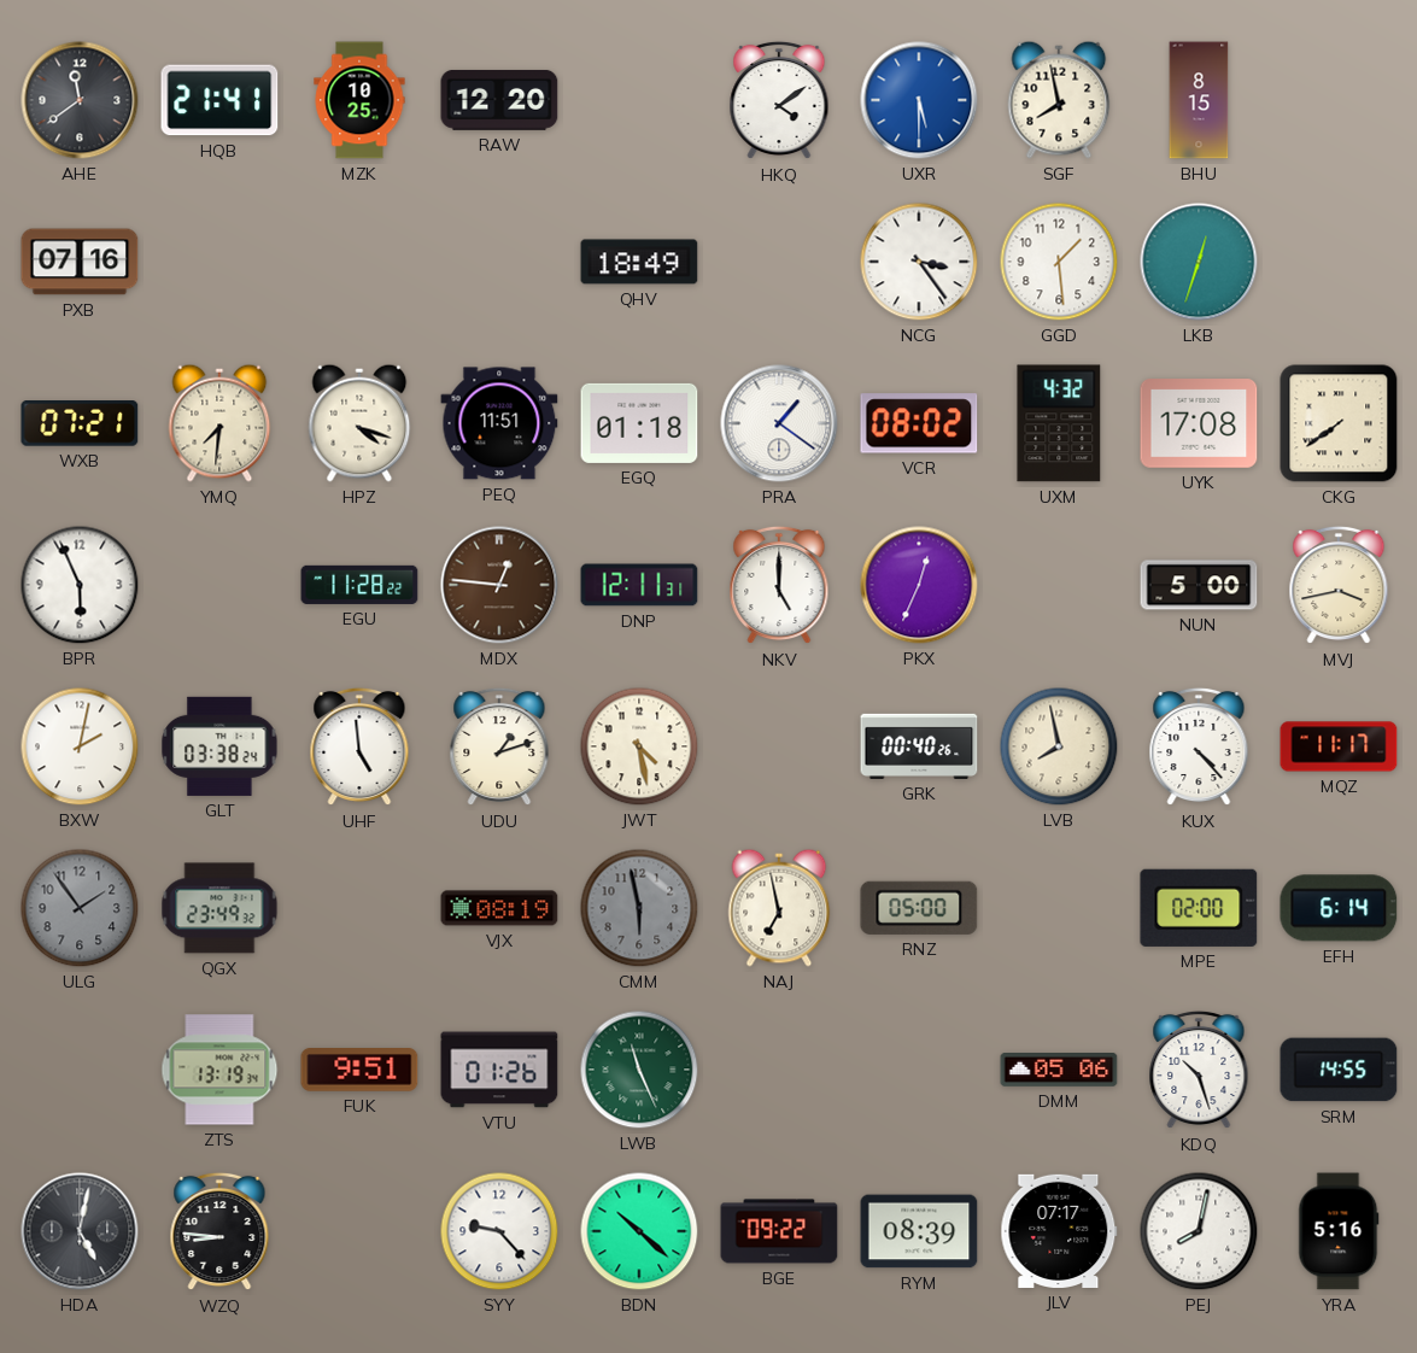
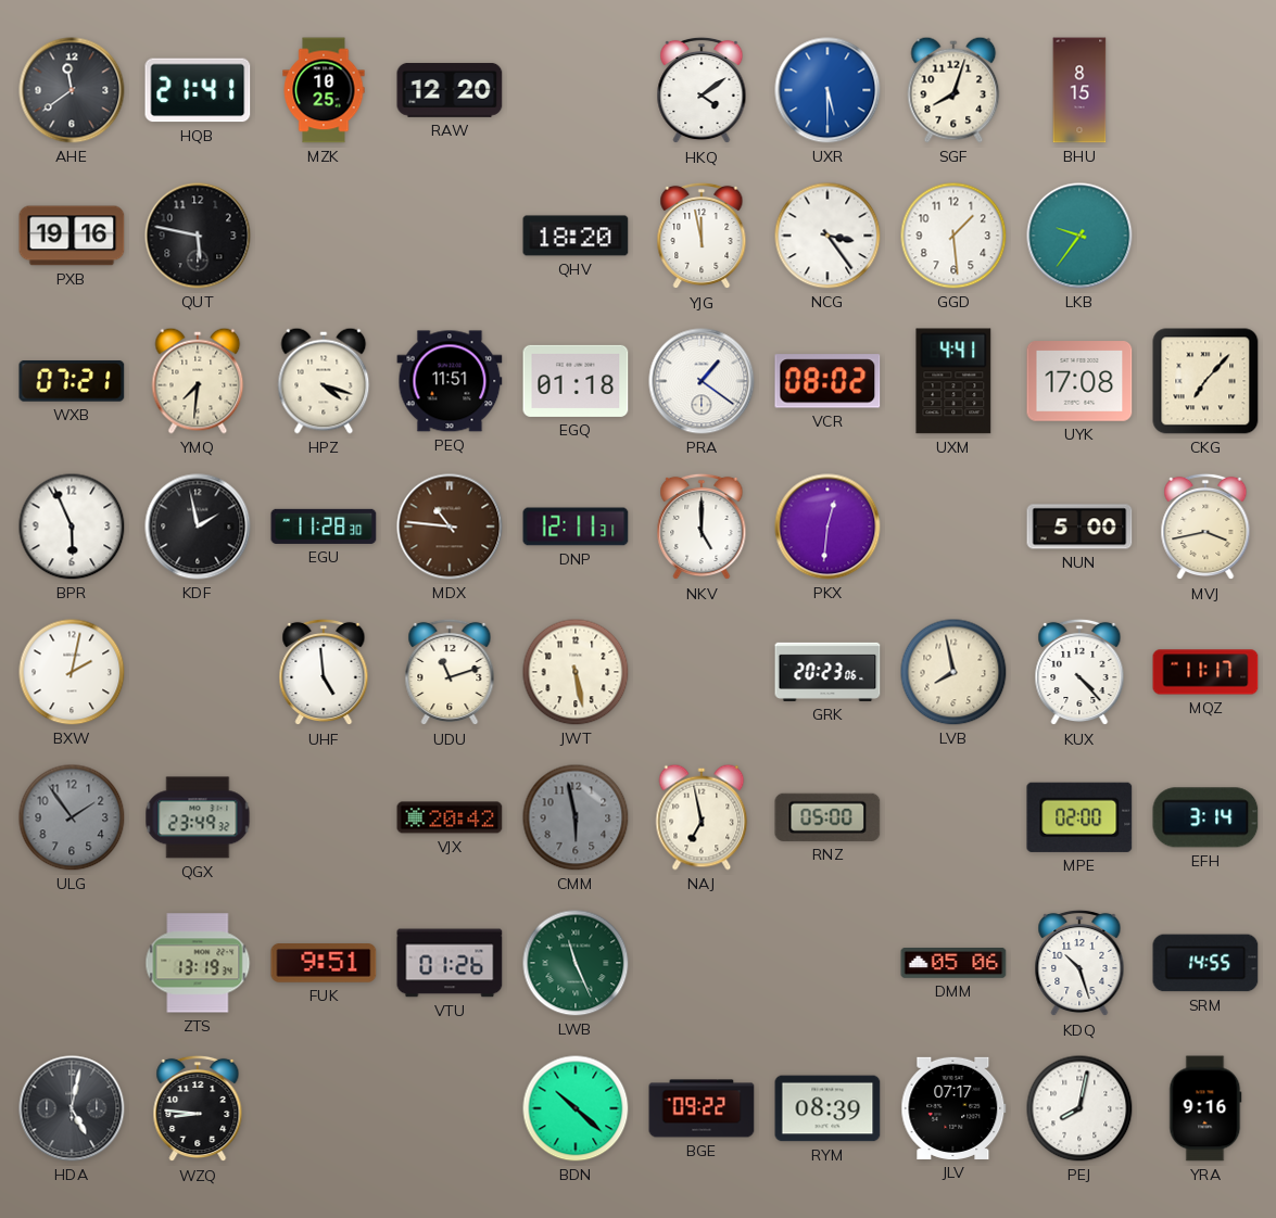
SGF: 7:58 -> 8:03 (953, 90)
PXB: 07:16 -> 19:16 (72, 236)
QUT: none -> 5:47 (198, 236)
QHV: 18:49 -> 18:20 (576, 236)
YJG: none -> 11:58 (702, 236)
LKB: 12:33 -> 9:36 (1079, 236)
UXM: 4:32 -> 4:41 (953, 381)
CKG: 7:39 -> 7:07 (1205, 381)
KDF: none -> 1:58 (198, 526)
EGU: 11:28:22 -> 11:28:30 (324, 526)
MDX: 12:46 -> 10:46 (450, 526)
PKX: 12:34 -> 12:31 (827, 526)
GLT: 03:38 -> none (219, 746)
UDU: 1:12 -> 11:12 (450, 672)
JWT: 4:28 -> 5:28 (576, 672)
GRK: 00:40 -> 20:23 (827, 672)
VJX: 08:19 -> 20:42 (450, 817)
EFH: 6:14 -> 3:14 (1205, 817)
SYY: 9:23 -> none (499, 1231)
YRA: 5:16 -> 9:16 (1205, 1108)
